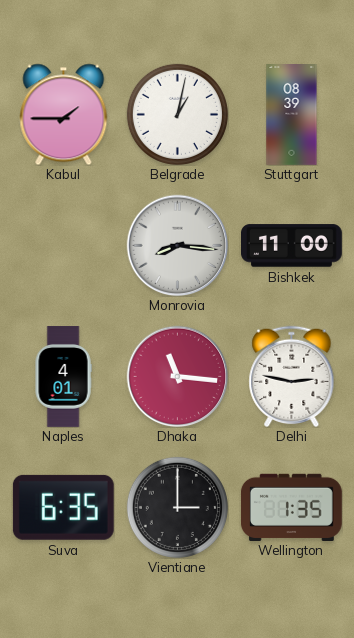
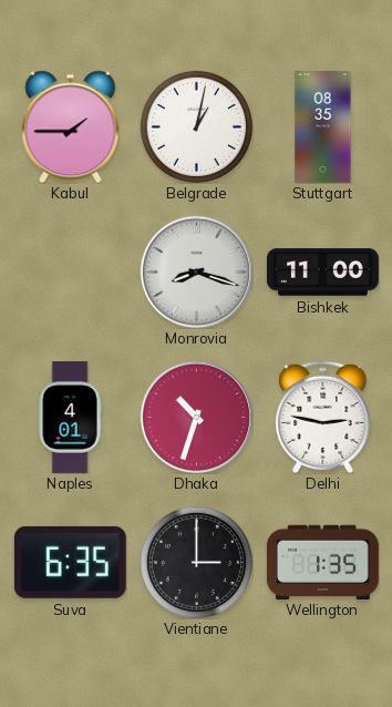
Stuttgart: 08:39 -> 08:35 (323, 127)
Monrovia: 8:16 -> 8:18 (196, 271)
Dhaka: 11:16 -> 10:33 (196, 417)
